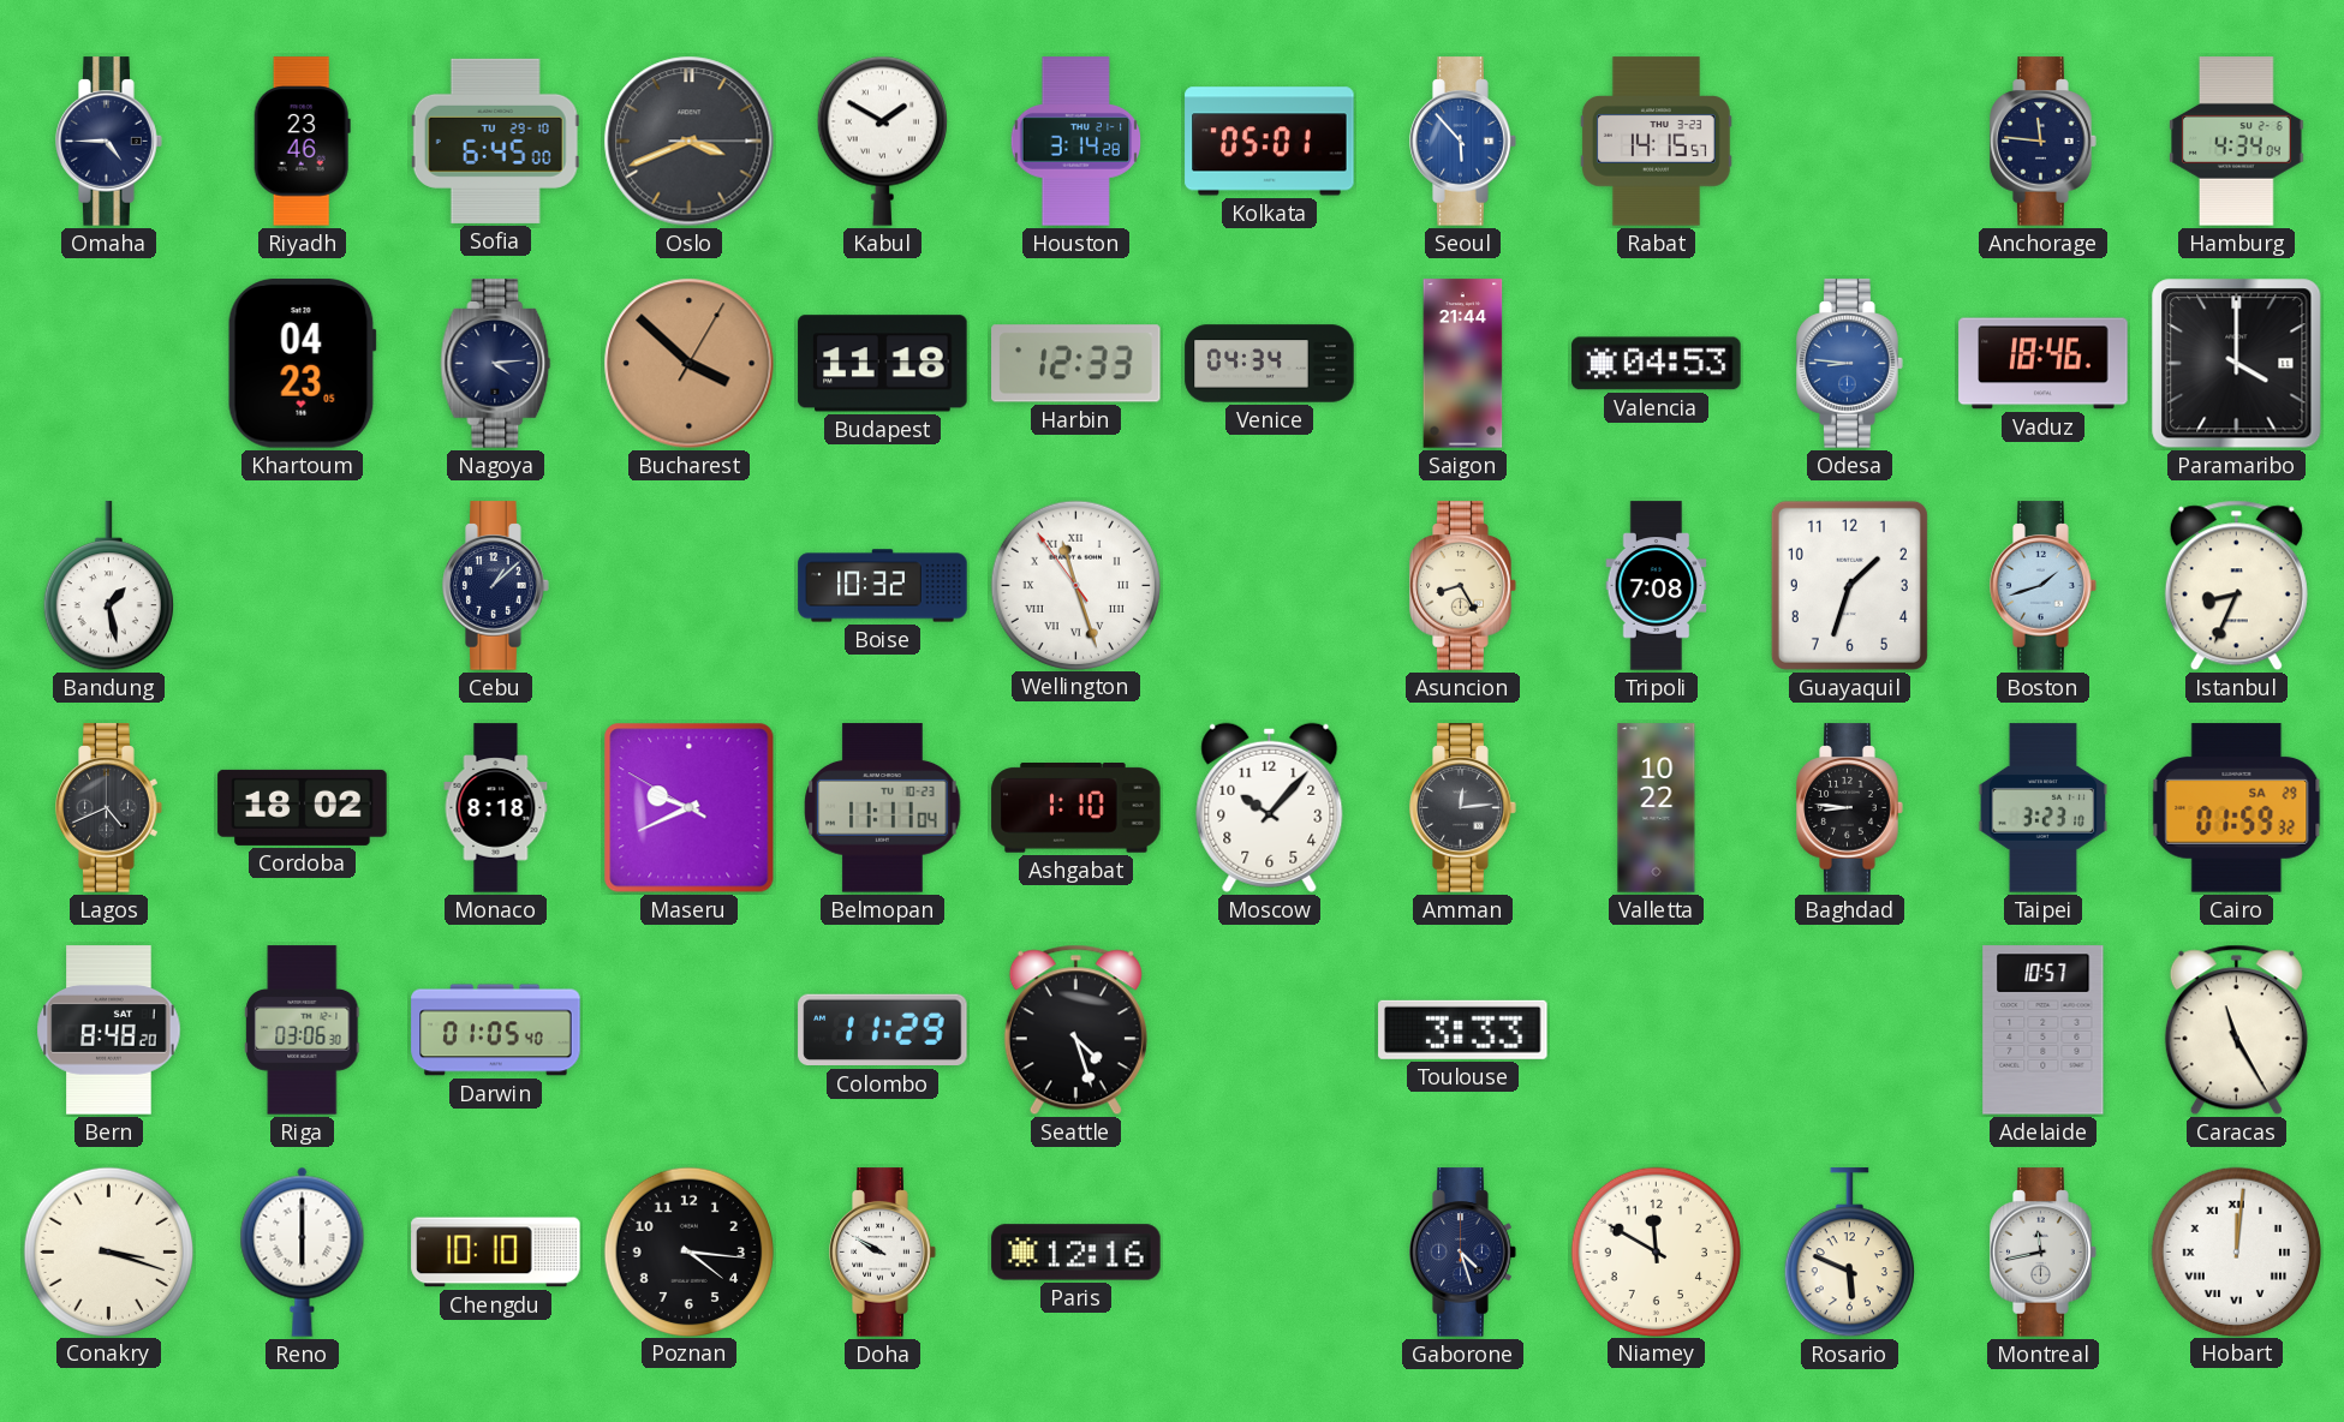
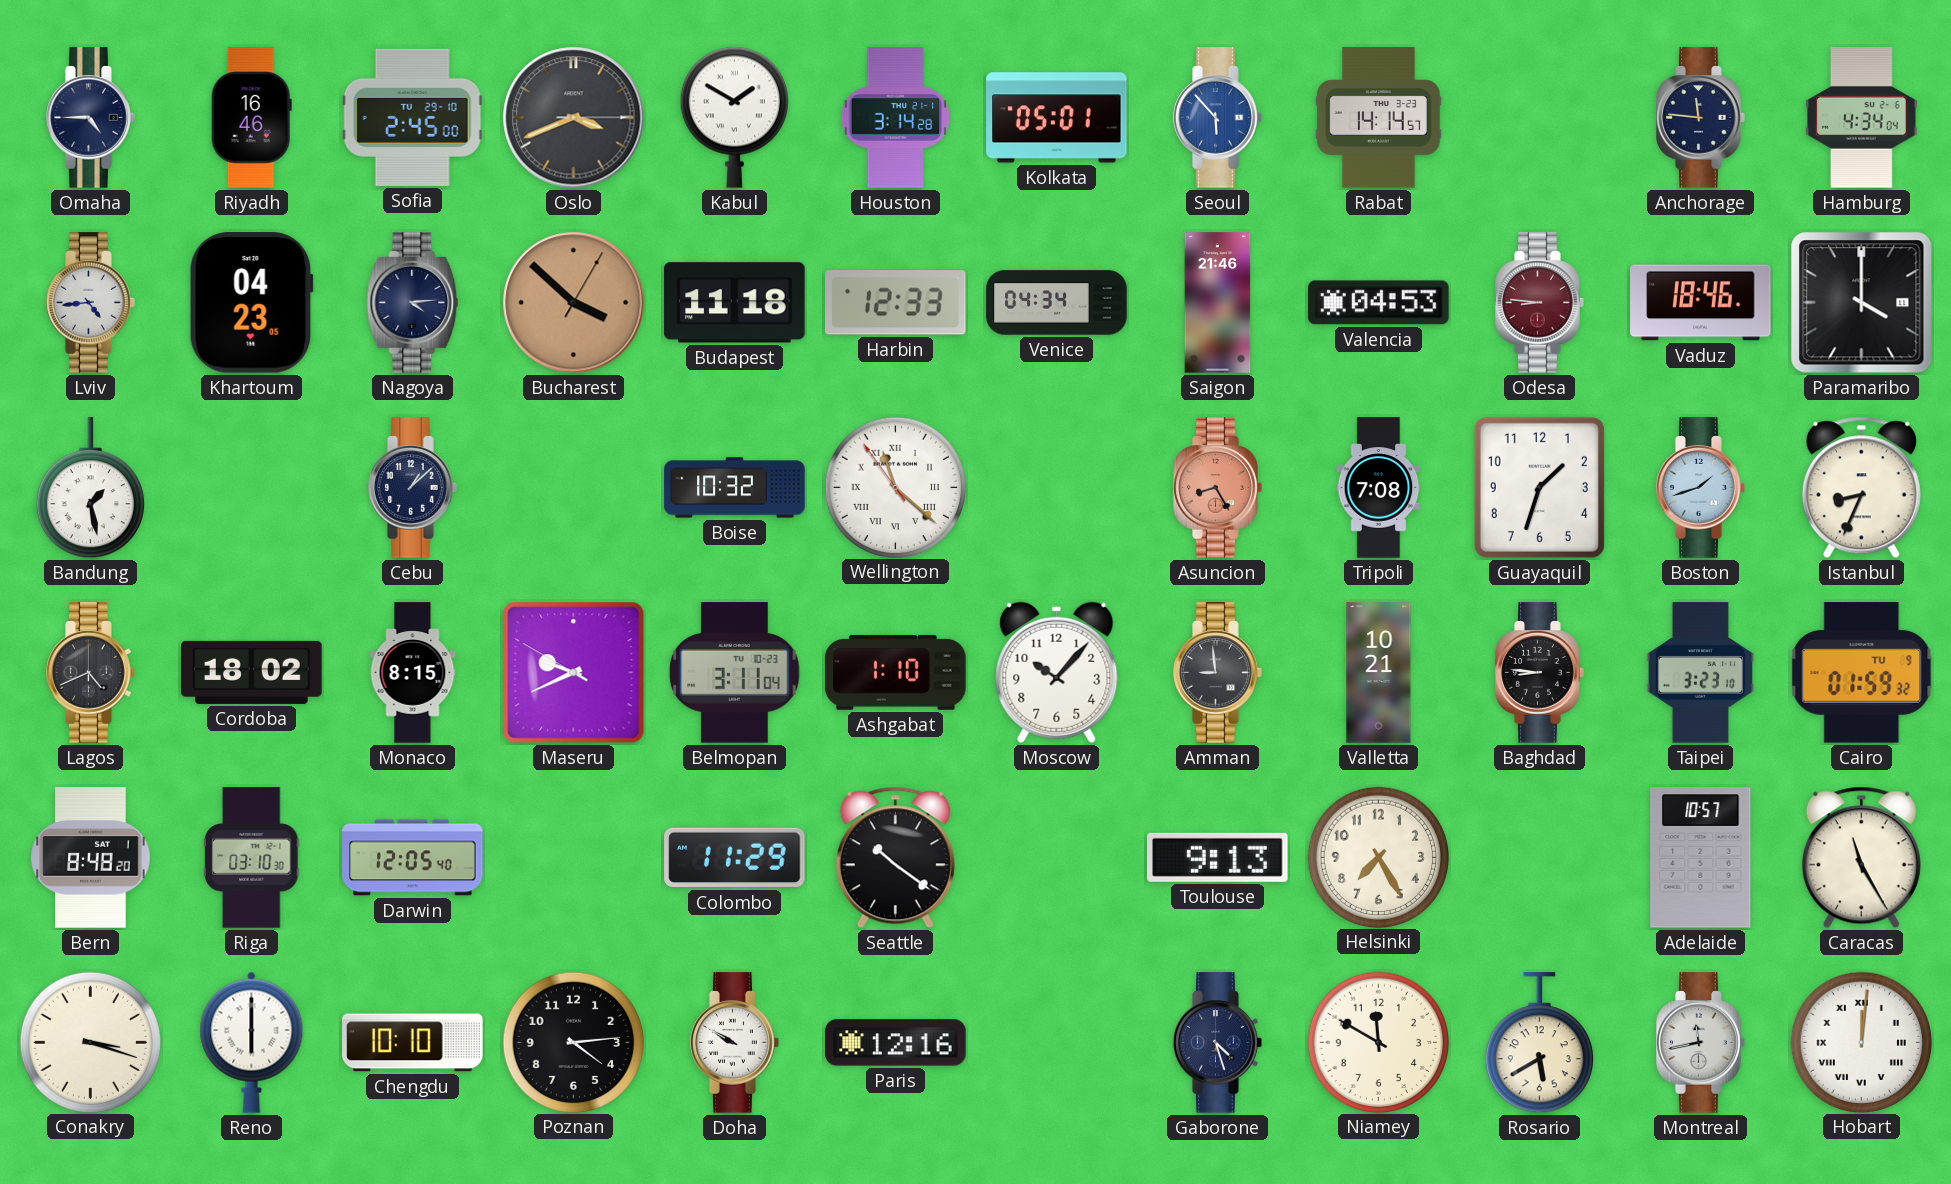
Riyadh: 23:46 -> 16:46 (251, 118)
Sofia: 6:45 -> 2:45 (412, 117)
Rabat: 14:15 -> 14:14 (1378, 118)
Lviv: none -> 4:44 (91, 303)
Saigon: 21:44 -> 21:46 (1218, 303)
Odesa dial: blue -> burgundy (1540, 303)
Wellington: 11:26 -> 11:21 (895, 487)
Asuncion dial: cream -> salmon (1218, 488)
Monaco: 8:18 -> 8:15 (413, 673)
Belmopan: 11:11 -> 3:11 (735, 673)
Amman: 12:14 -> 8:59 (1218, 673)
Valletta: 10:22 -> 10:21 (1379, 673)
Cairo date: SA 29 -> TU 9 (1862, 673)
Riga: 03:06 -> 03:10 (252, 858)
Darwin: 01:05 -> 12:05 (413, 858)
Seattle: 4:27 -> 10:21 (895, 858)
Toulouse: 3:33 -> 9:13 (1218, 857)
Helsinki: none -> 7:25 (1378, 857)
Poznan: 4:16 -> 4:14 (573, 1042)
Rosario: 5:49 -> 5:40 (1539, 1043)
